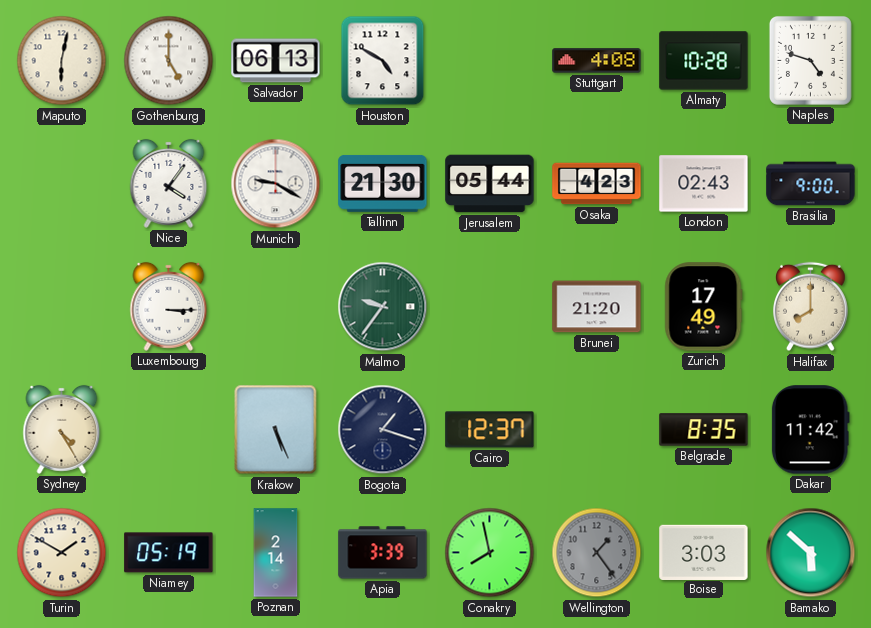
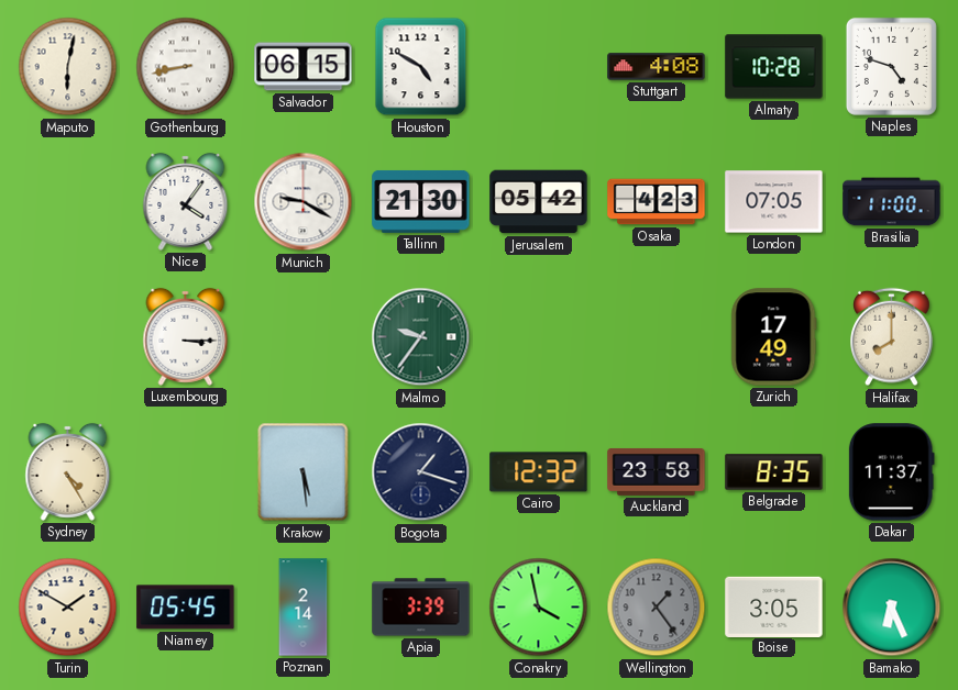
Gothenburg: 5:00 -> 8:43 (186, 67)
Salvador: 06:13 -> 06:15 (304, 67)
Jerusalem: 05:44 -> 05:42 (539, 202)
London: 02:43 -> 07:05 (774, 202)
Brasilia: 9:00 -> 11:00 (892, 202)
Brunei: 21:20 -> none (597, 307)
Krakow: 5:26 -> 5:29 (304, 472)
Cairo: 12:37 -> 12:32 (539, 472)
Auckland: none -> 23:58 (657, 471)
Dakar: 11:42 -> 11:37 (891, 472)
Niamey: 05:19 -> 05:45 (186, 608)
Conakry: 7:58 -> 3:58 (539, 608)
Boise: 3:03 -> 3:05 (774, 606)
Bamako: 5:52 -> 6:26 (892, 608)
